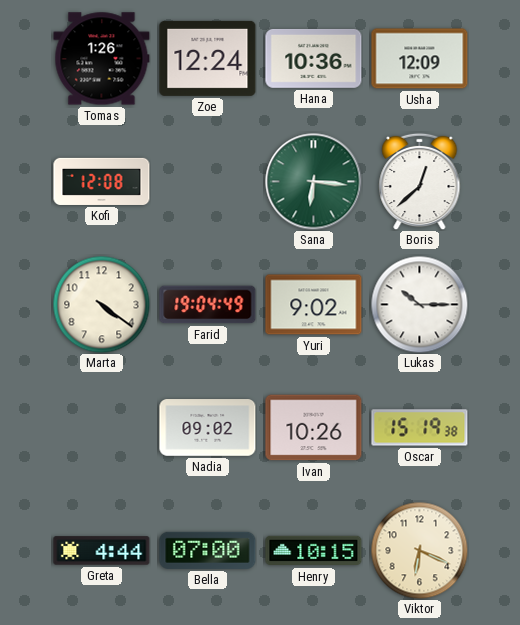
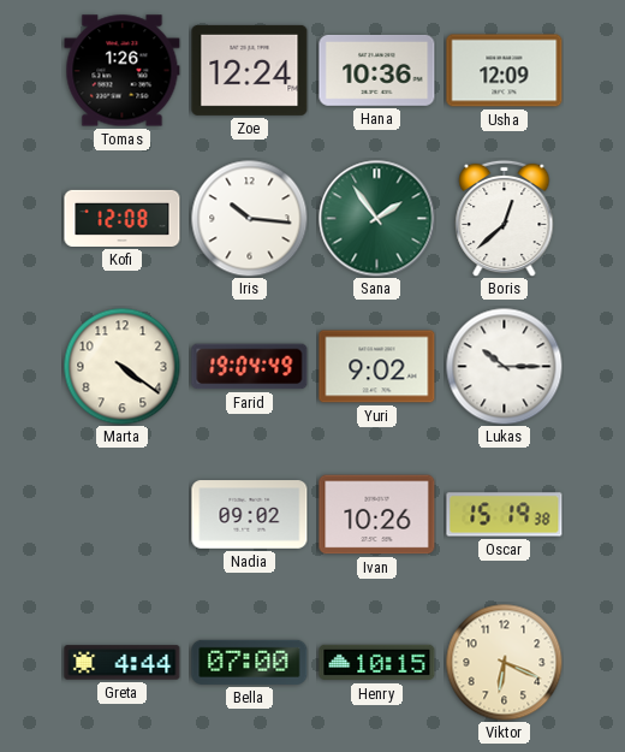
Iris: none -> 10:16 (249, 218)
Sana: 6:16 -> 1:54 (377, 219)
